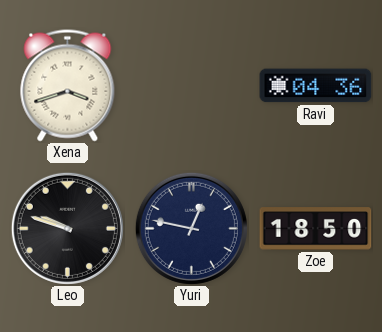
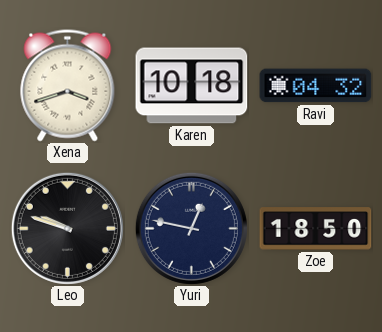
Karen: none -> 10:18 (192, 86)
Ravi: 04:36 -> 04:32 (316, 86)
